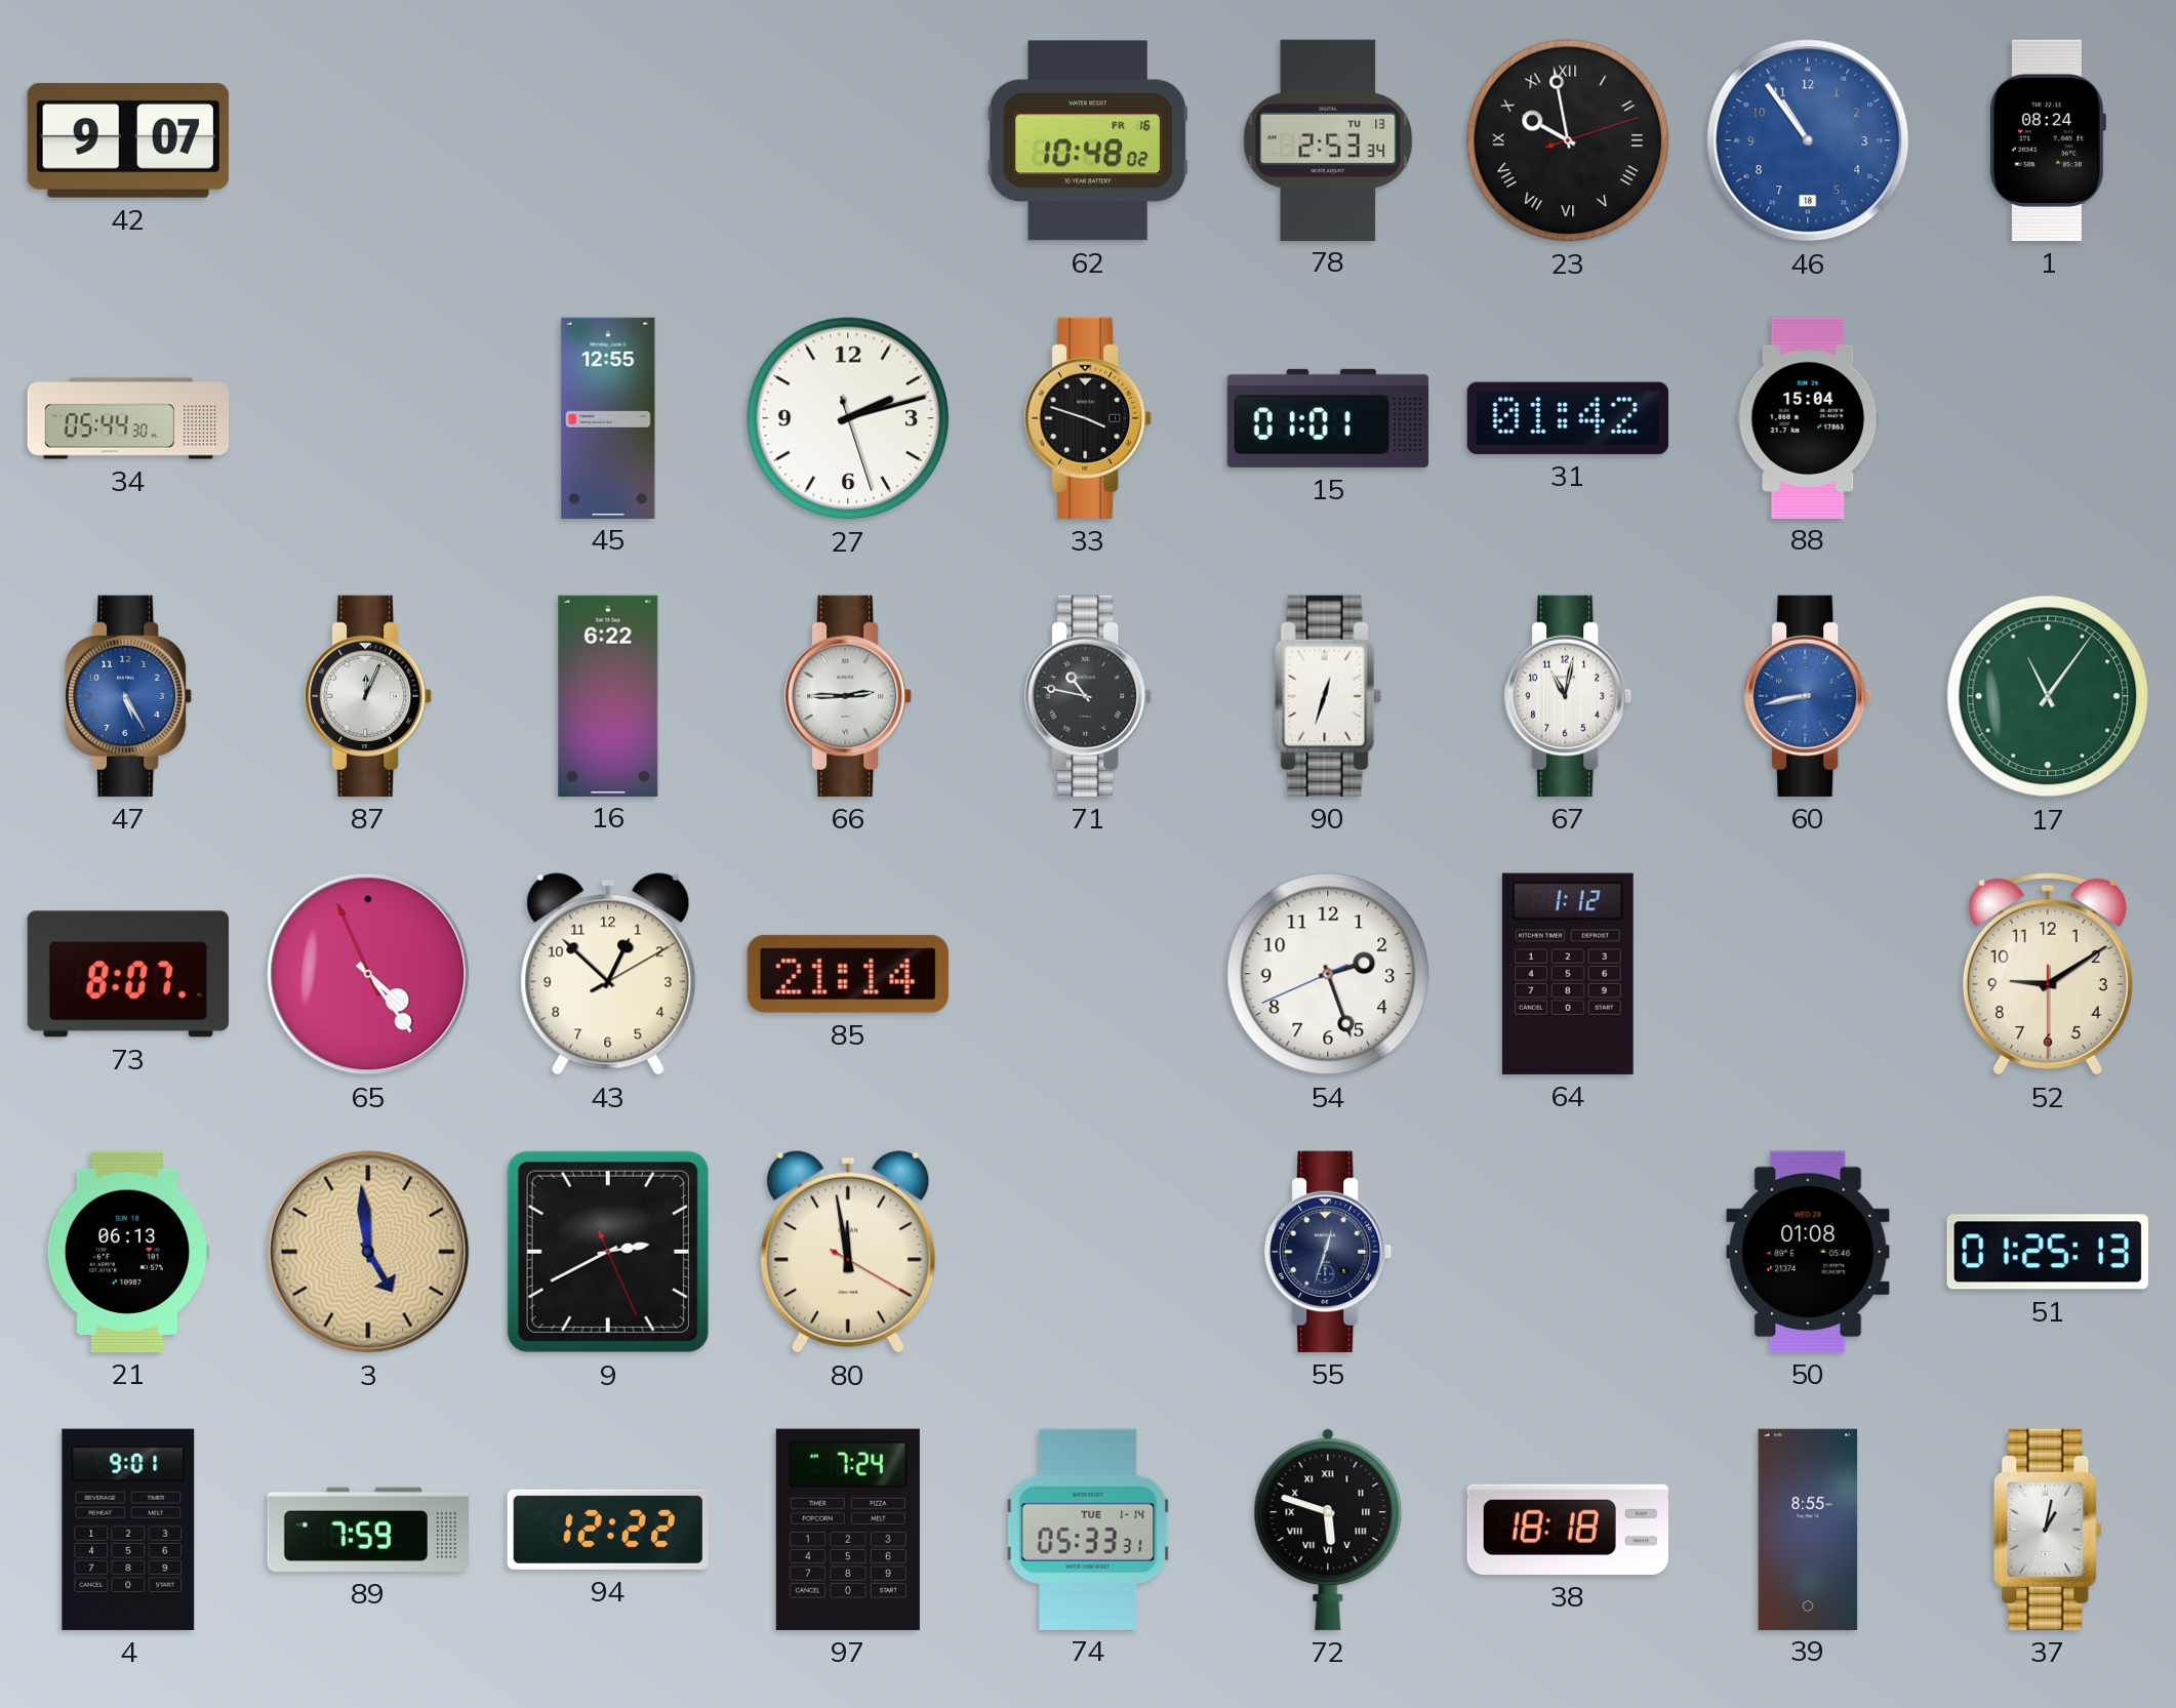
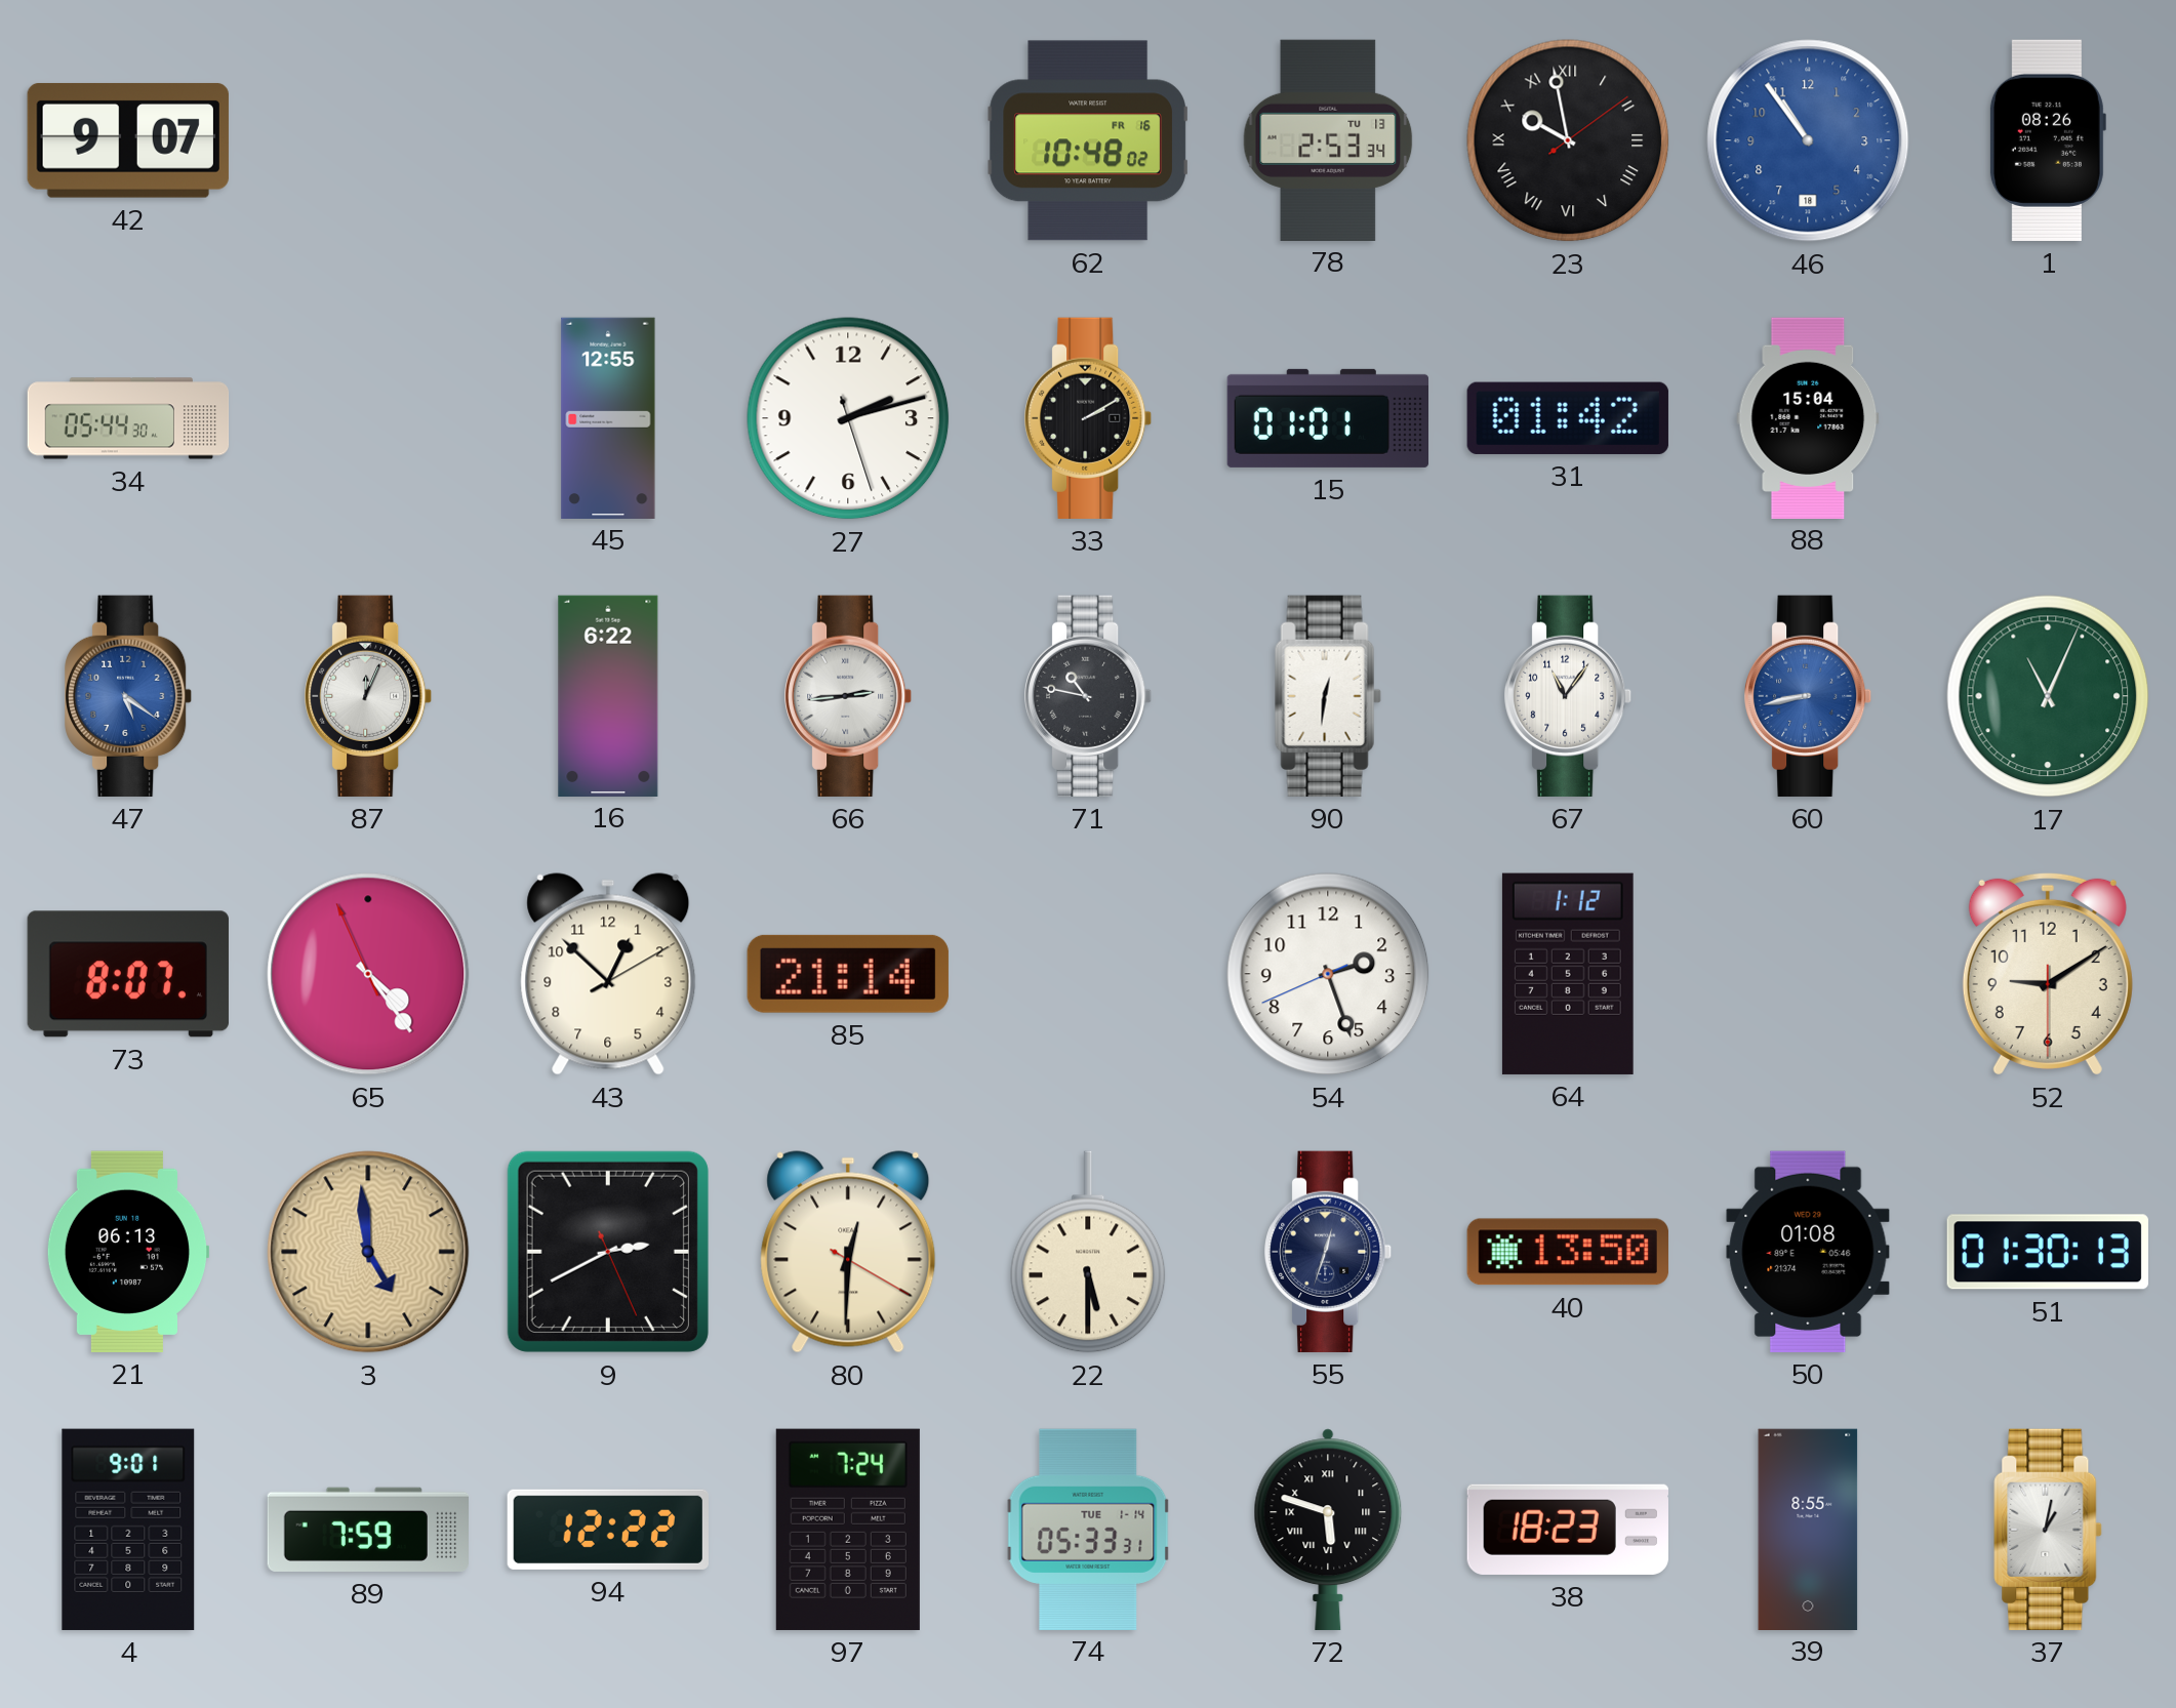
23: 9:58:12 -> 9:58:09 (1568, 140)
1: 08:24 -> 08:26 (2047, 140)
33: 3:48 -> 2:10 (1089, 418)
47: 5:25 -> 5:21 (129, 696)
66: 2:45 -> 2:44 (849, 696)
90: 12:33 -> 12:31 (1328, 696)
67: 11:02 -> 11:06 (1569, 696)
17: 11:06 -> 11:04 (2048, 696)
80: 11:58 -> 12:30 (848, 1252)
22: none -> 5:30 (1088, 1252)
40: none -> 13:50 (1568, 1252)
51: 01:25 -> 01:30 (2047, 1252)
38: 18:18 -> 18:23 (1568, 1530)
